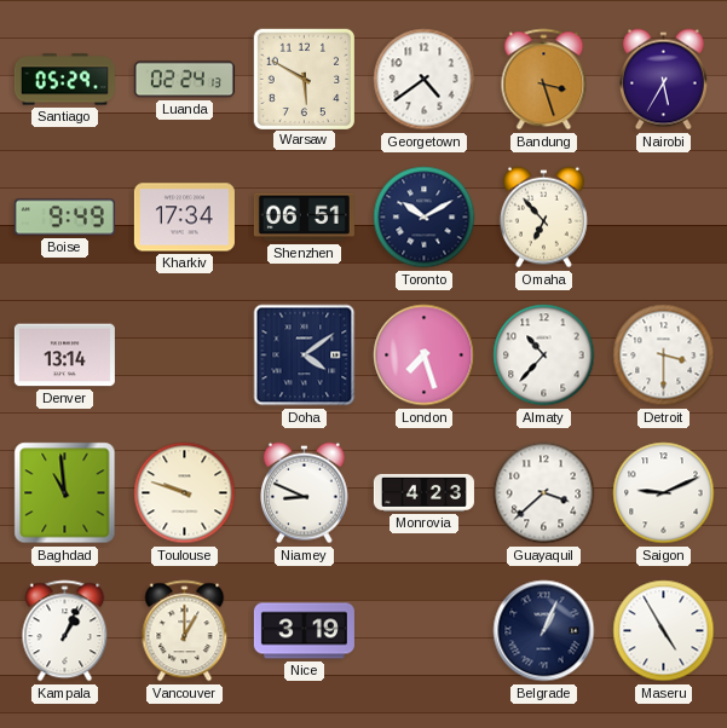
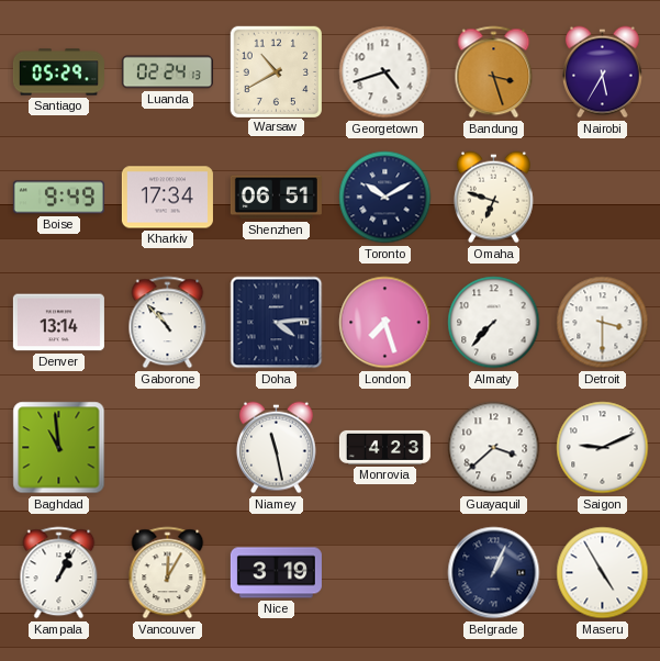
Warsaw: 5:50 -> 10:40 (276, 71)
Georgetown: 4:39 -> 4:42 (385, 72)
Omaha: 6:53 -> 6:48 (493, 198)
Gaborone: none -> 10:53 (168, 323)
Doha: 4:09 -> 4:14 (277, 323)
Almaty: 10:37 -> 7:37 (494, 323)
Toulouse: 9:48 -> none (185, 493)
Niamey: 8:49 -> 11:28 (276, 448)
Vancouver: 1:00 -> 12:05 (168, 573)
